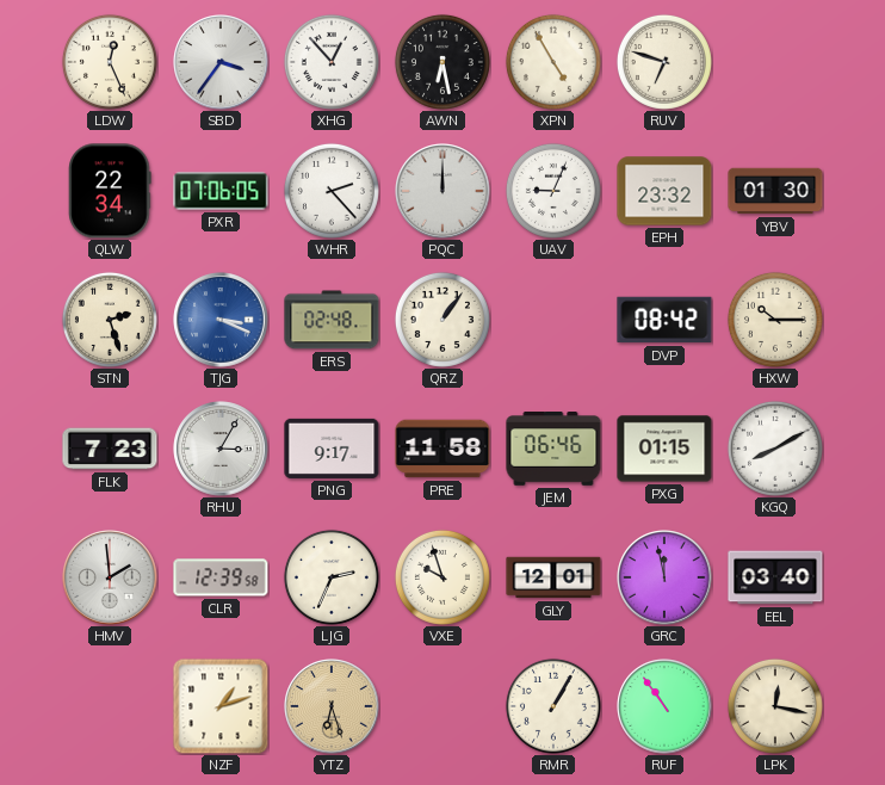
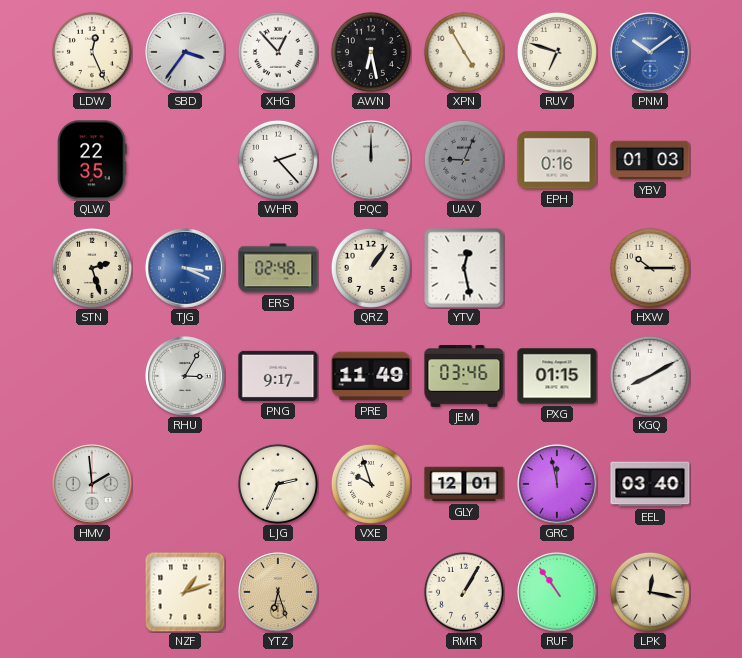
PNM: none -> 10:09 (650, 52)
QLW: 22:34 -> 22:35 (92, 160)
PXR: 07:06 -> none (221, 191)
UAV dial: white -> grey (464, 160)
EPH: 23:32 -> 0:16 (557, 160)
YBV: 01:30 -> 01:03 (650, 160)
YTV: none -> 12:28 (464, 268)
DVP: 08:42 -> none (664, 320)
FLK: 7:23 -> none (110, 449)
PRE: 11:58 -> 11:49 (371, 376)
JEM: 06:46 -> 03:46 (464, 377)
CLR: 12:39 -> none (221, 577)
